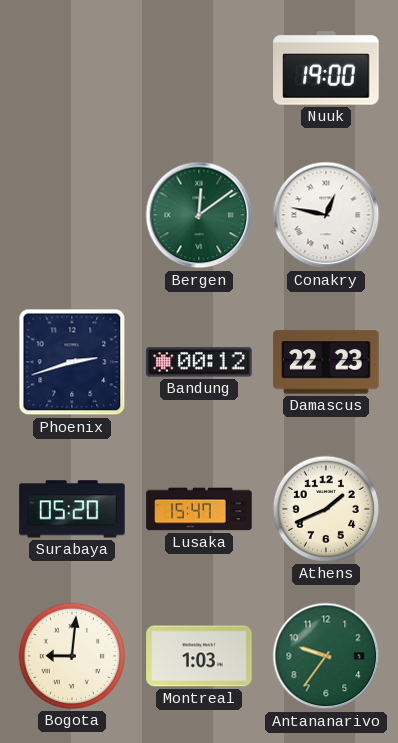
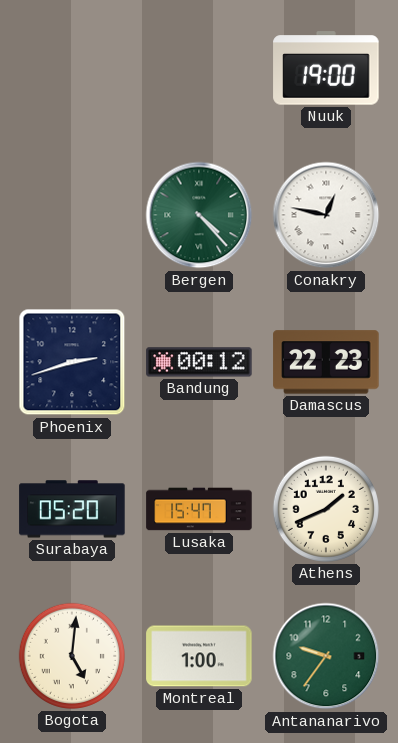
Bergen: 12:09 -> 4:23 (199, 215)
Bogota: 9:01 -> 5:01 (72, 656)
Montreal: 1:03 -> 1:00 (199, 656)
